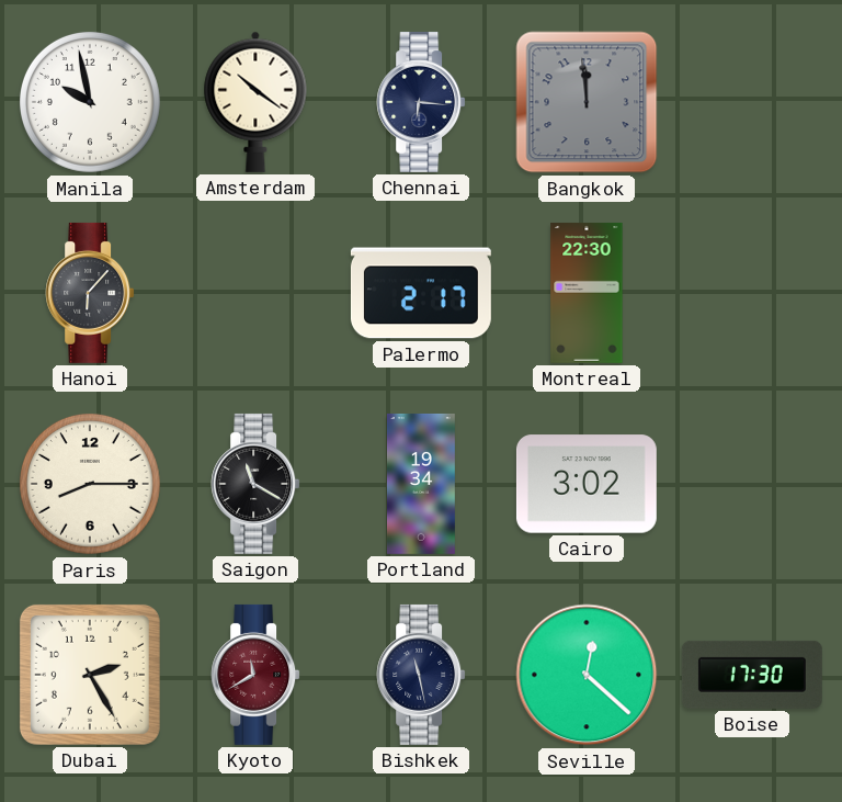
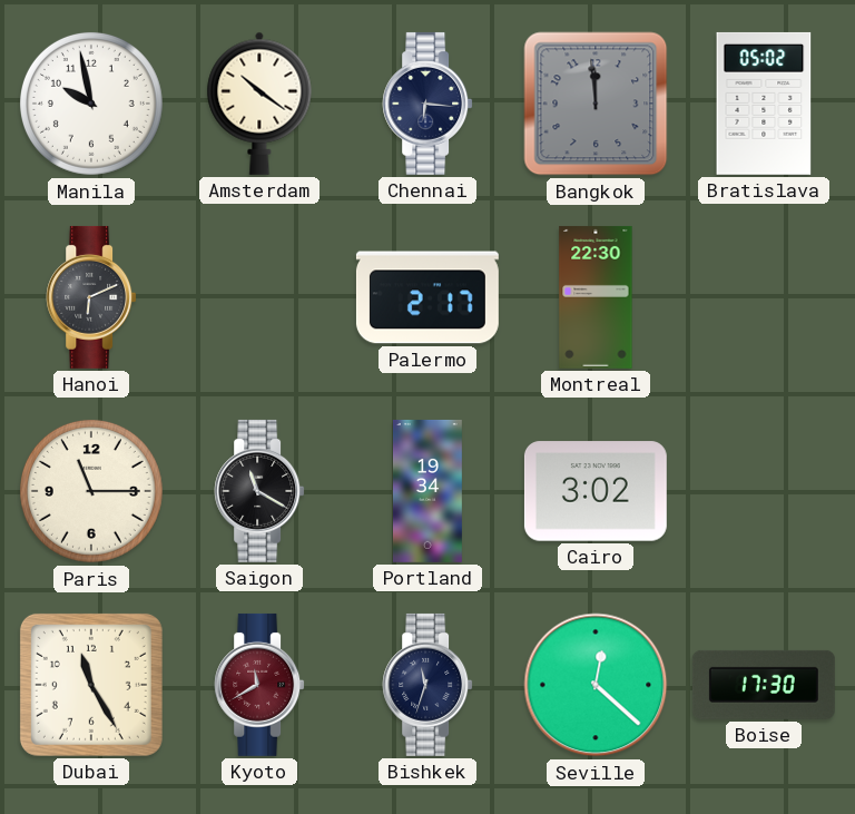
Bratislava: none -> 05:02 (764, 104)
Hanoi: 6:07 -> 6:11 (91, 297)
Paris: 8:15 -> 11:15 (91, 491)
Dubai: 2:25 -> 11:25 (91, 685)
Bishkek: 11:28 -> 11:33 (427, 685)
